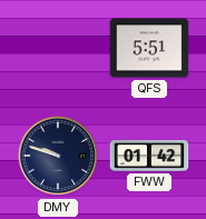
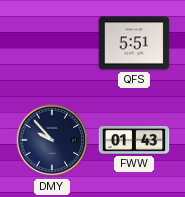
DMY: 9:48 -> 9:53 (52, 140)
FWW: 01:42 -> 01:43 (134, 141)
